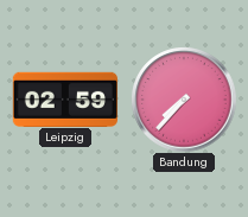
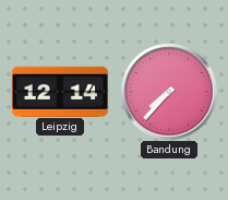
Leipzig: 02:59 -> 12:14 (59, 91)
